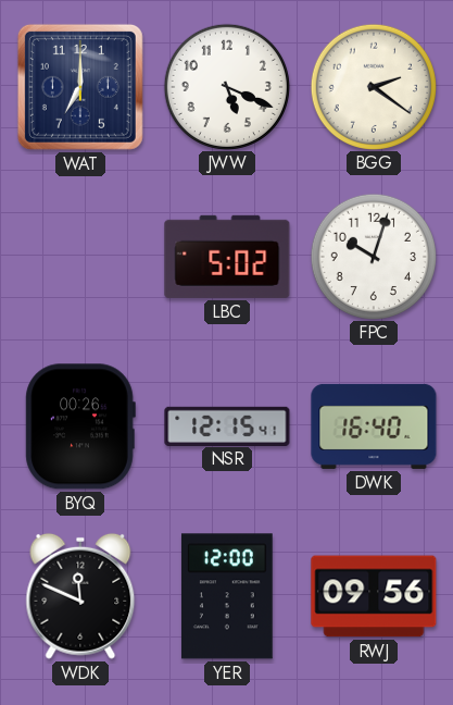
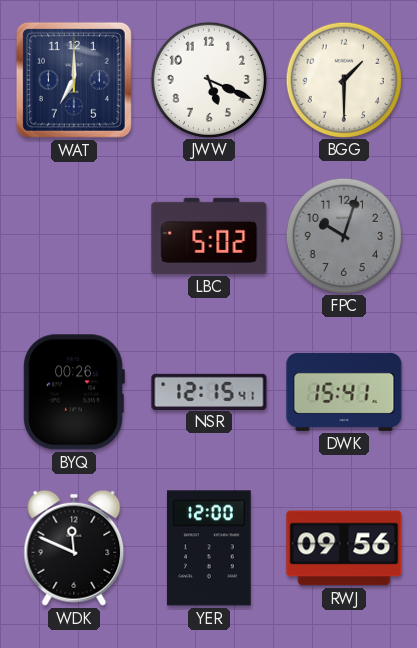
BGG: 2:21 -> 1:30 (344, 79)
FPC dial: white -> grey (344, 235)
DWK: 16:40 -> 15:41 (344, 392)
